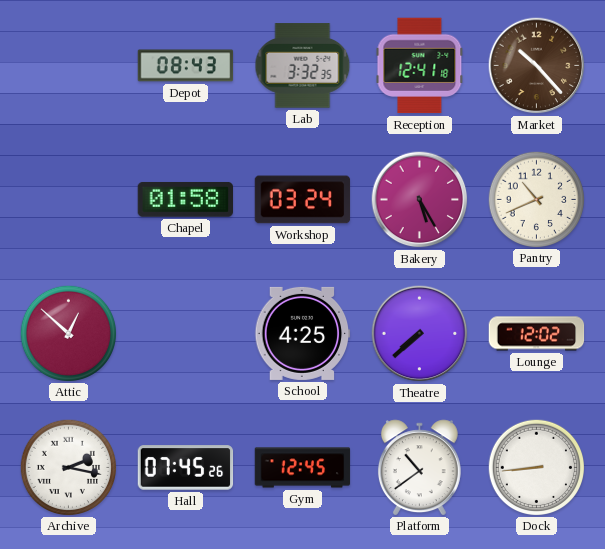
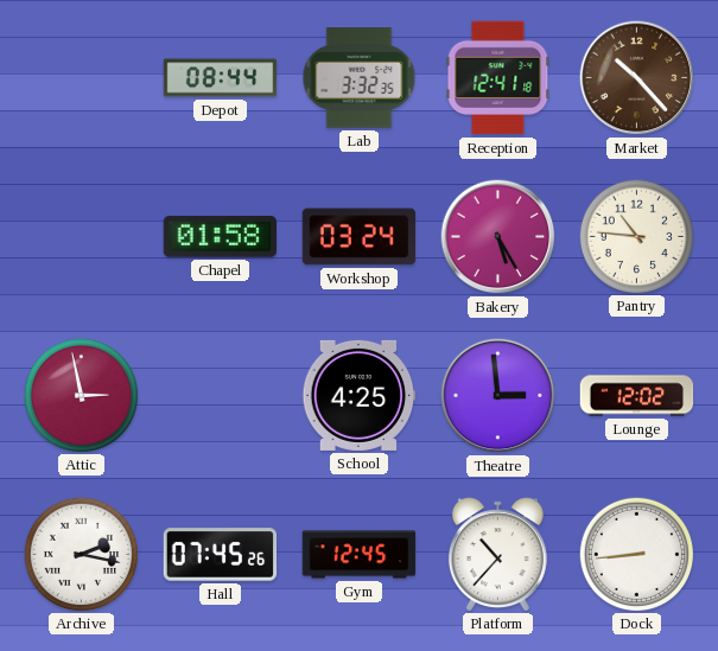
Depot: 08:43 -> 08:44 (221, 78)
Pantry: 10:41 -> 10:46 (636, 236)
Attic: 12:52 -> 2:58 (81, 395)
Theatre: 7:38 -> 2:59 (498, 396)
Platform: 10:39 -> 10:37 (497, 554)
